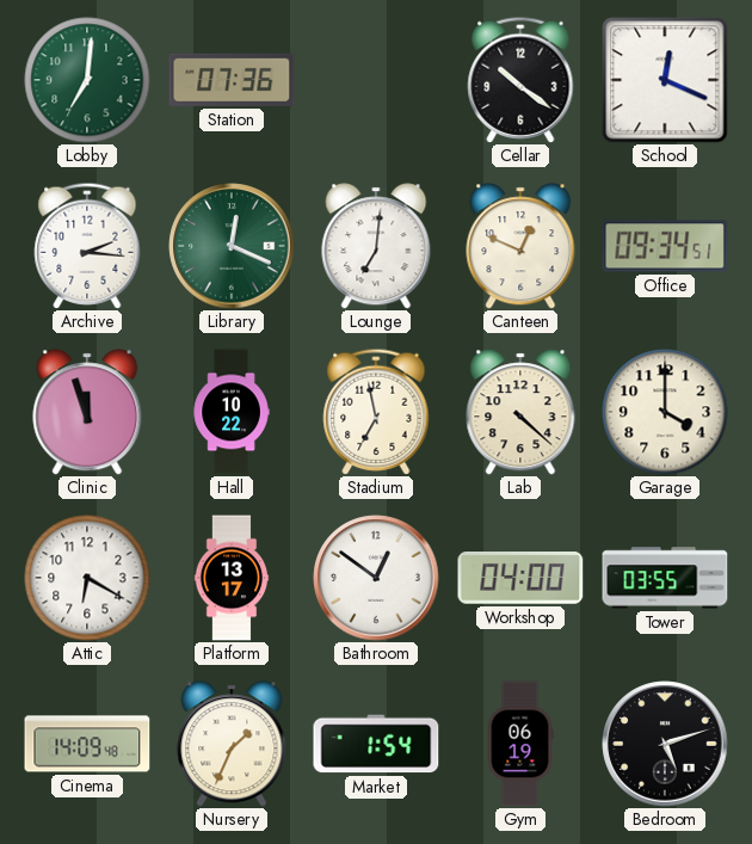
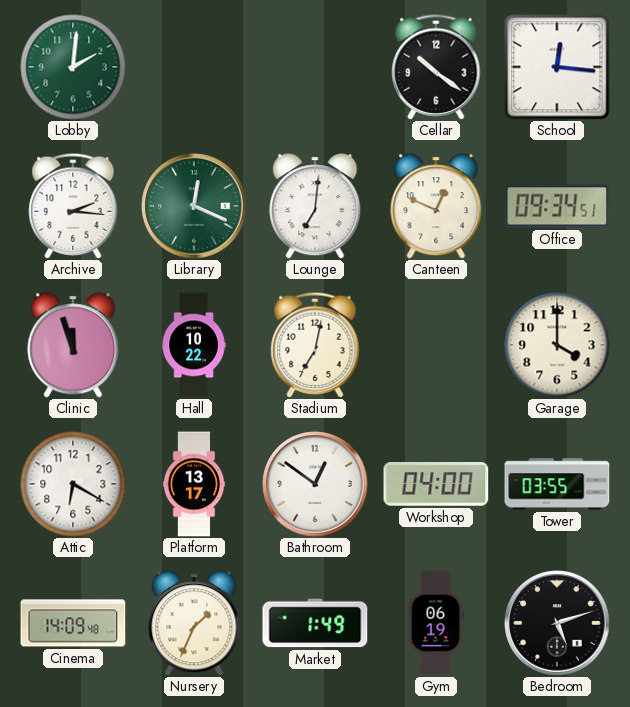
Lobby: 7:01 -> 2:01 (73, 67)
Station: 07:36 -> none (232, 80)
School: 12:19 -> 12:16 (557, 67)
Stadium: 6:58 -> 7:02 (315, 345)
Lab: 4:22 -> none (520, 412)
Market: 1:54 -> 1:49 (315, 623)
